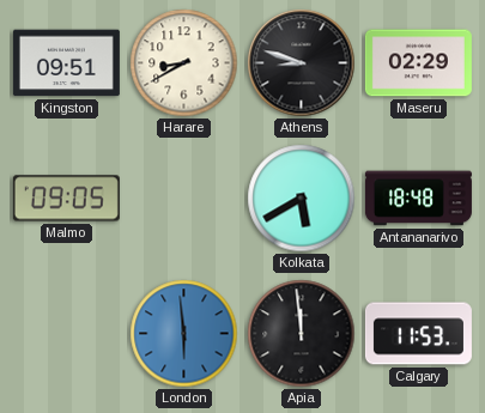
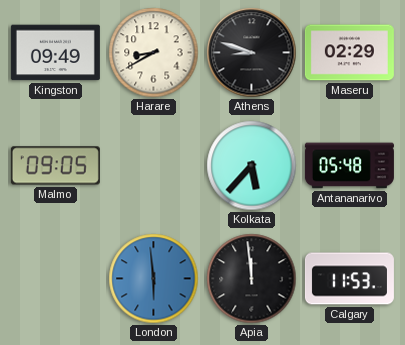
Kingston: 09:51 -> 09:49 (55, 53)
Kolkata: 5:40 -> 5:37 (252, 166)
Antananarivo: 18:48 -> 05:48 (349, 166)
